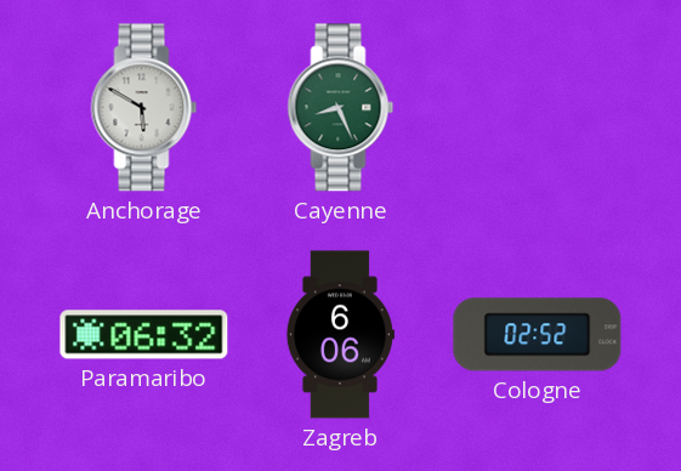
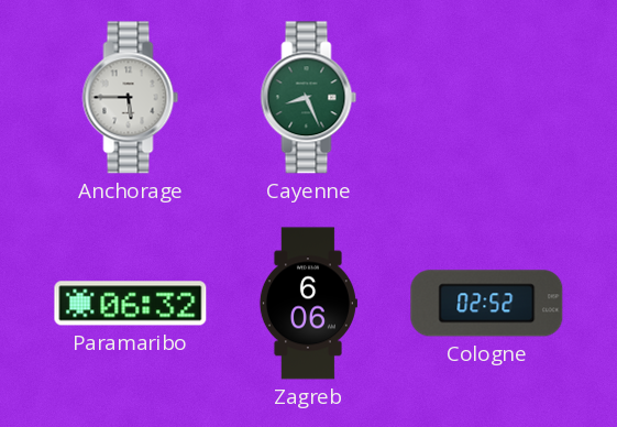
Anchorage: 5:50 -> 5:45 (131, 98)
